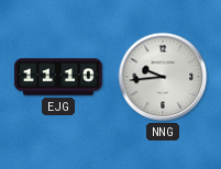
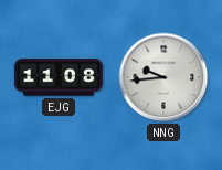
EJG: 11:10 -> 11:08 (59, 77)
